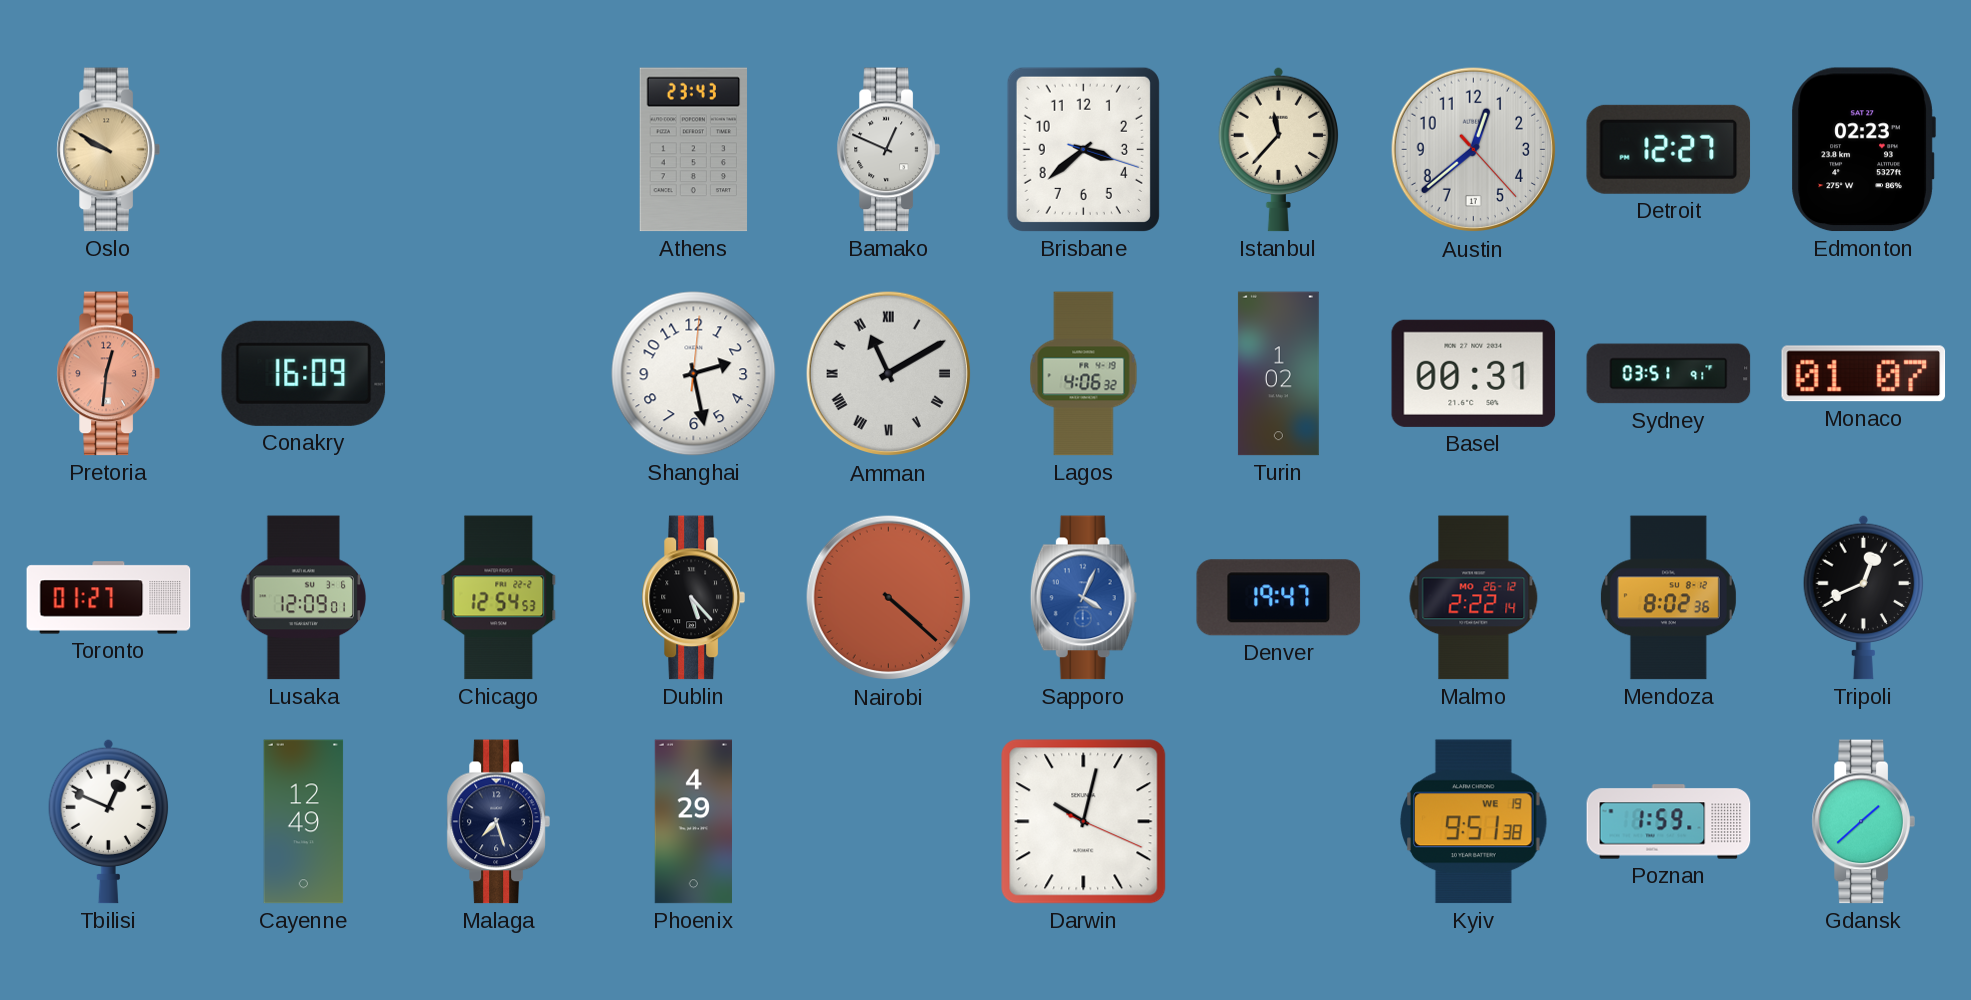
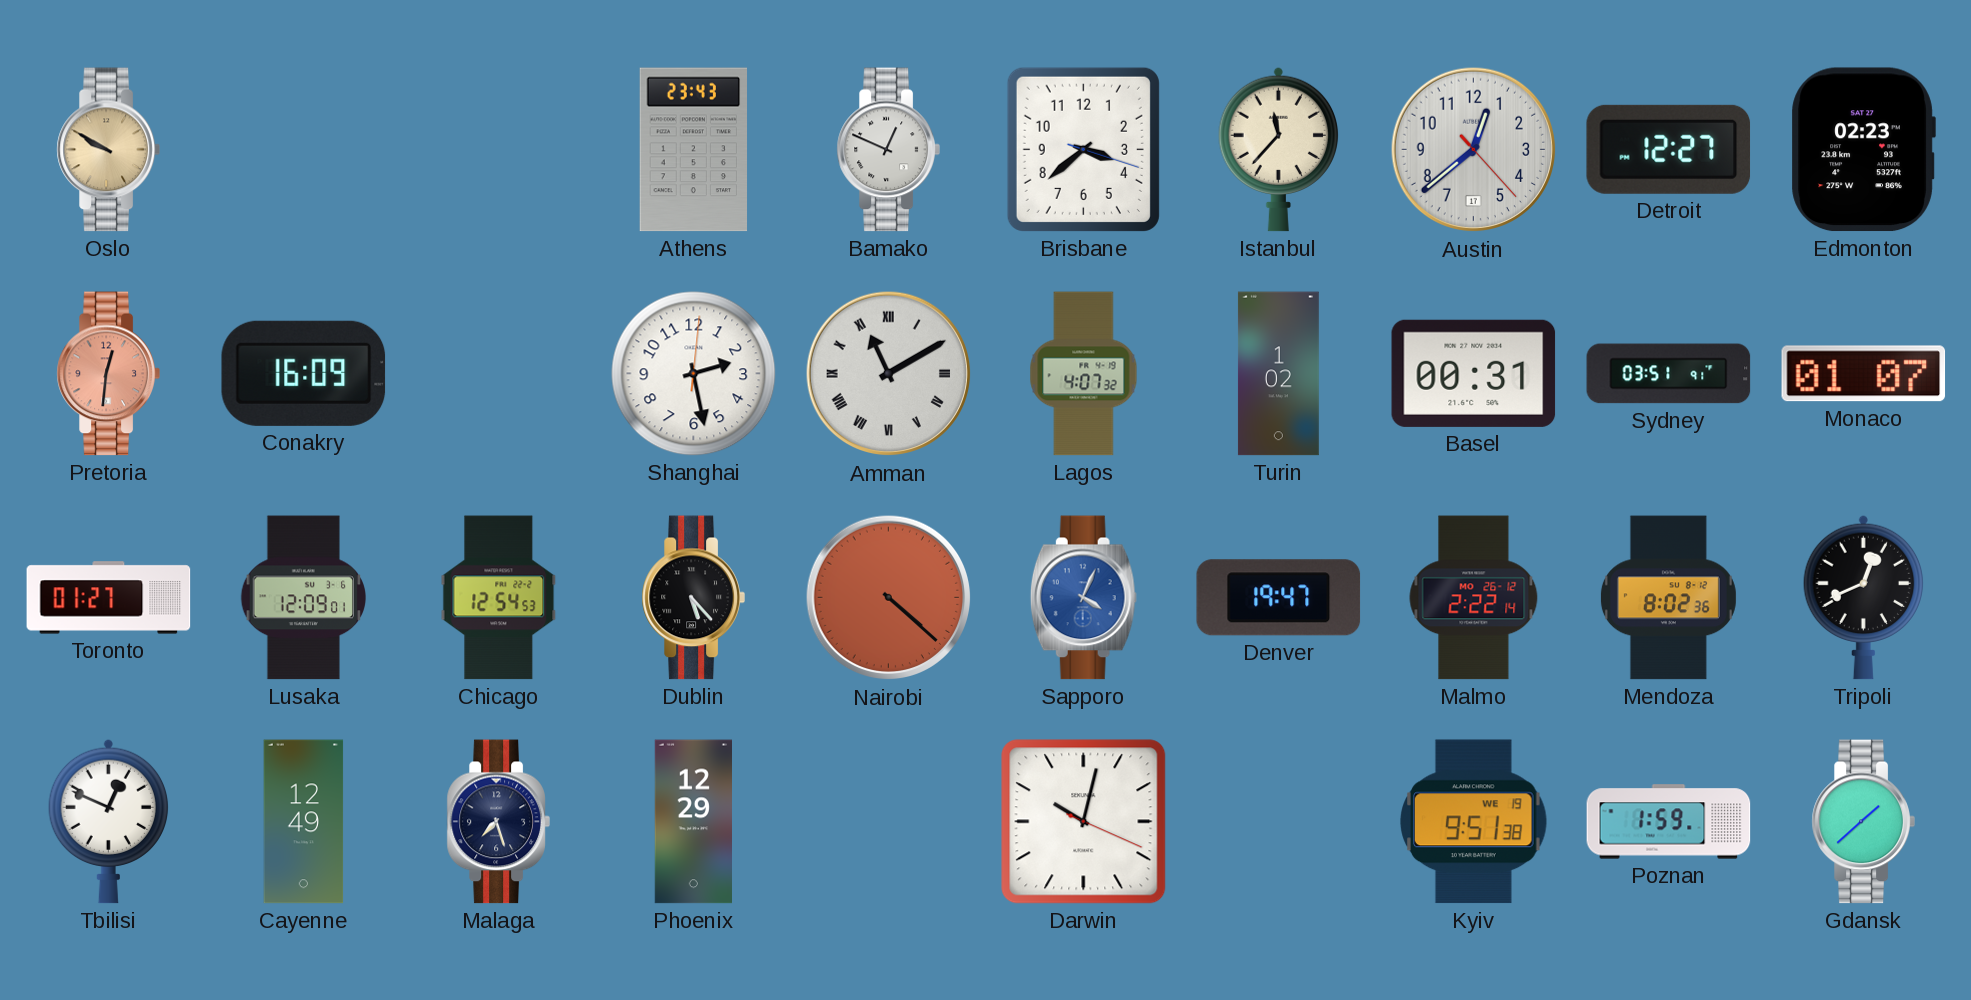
Lagos: 4:06 -> 4:07 (1084, 374)
Phoenix: 4:29 -> 12:29 (693, 822)
